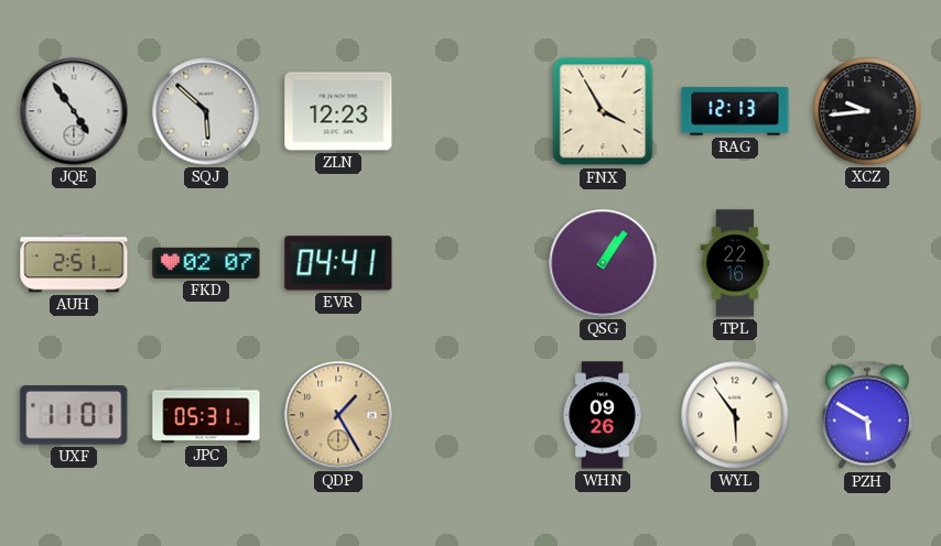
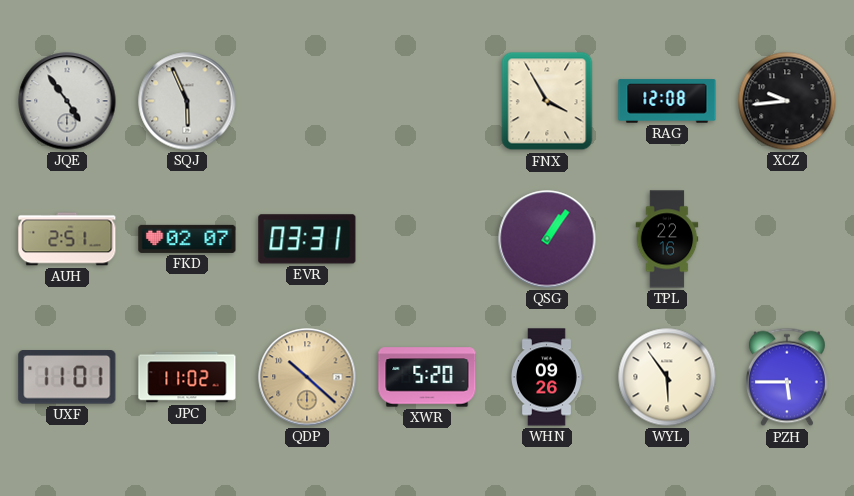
SQJ: 5:52 -> 5:56 (187, 101)
ZLN: 12:23 -> none (338, 111)
RAG: 12:13 -> 12:08 (667, 101)
EVR: 04:41 -> 03:31 (307, 239)
JPC: 05:31 -> 11:02 (187, 377)
QDP: 1:25 -> 10:22 (307, 377)
XWR: none -> 5:20 (427, 377)
PZH: 5:50 -> 5:45 (787, 377)
